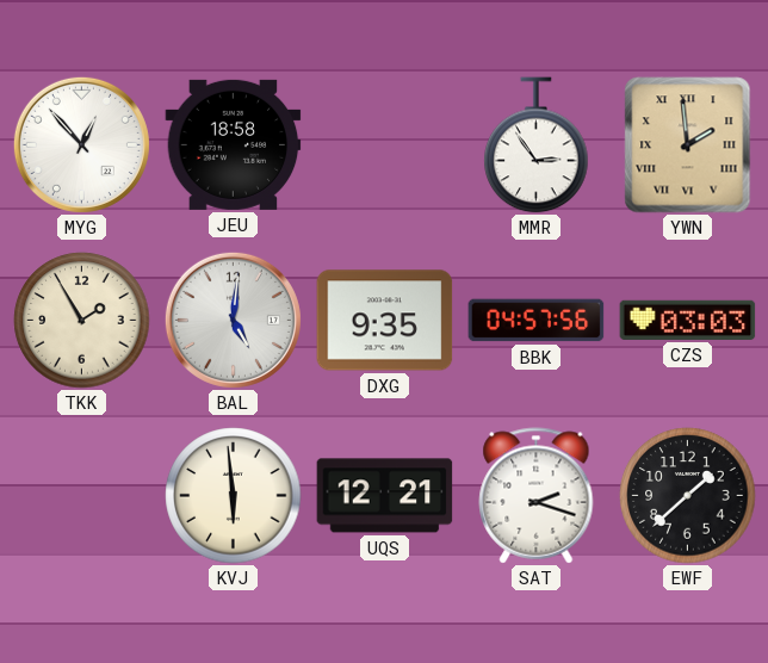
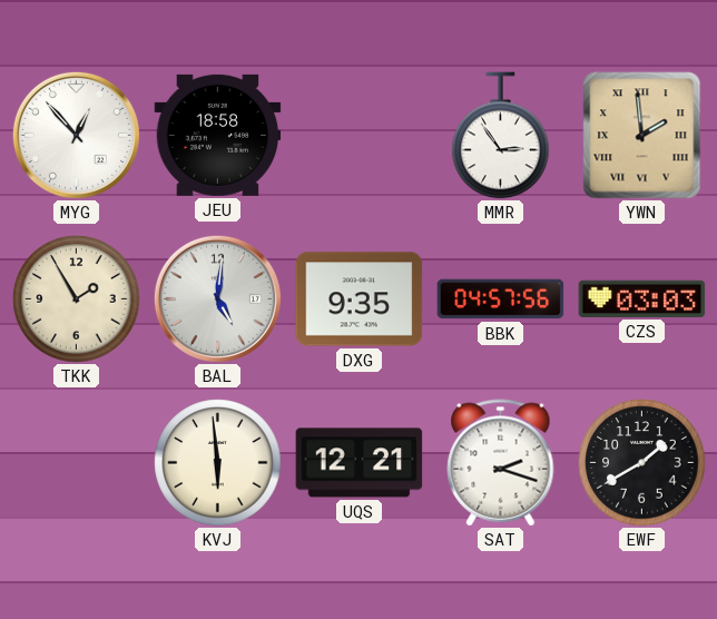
EWF: 1:38 -> 1:40 (642, 463)
